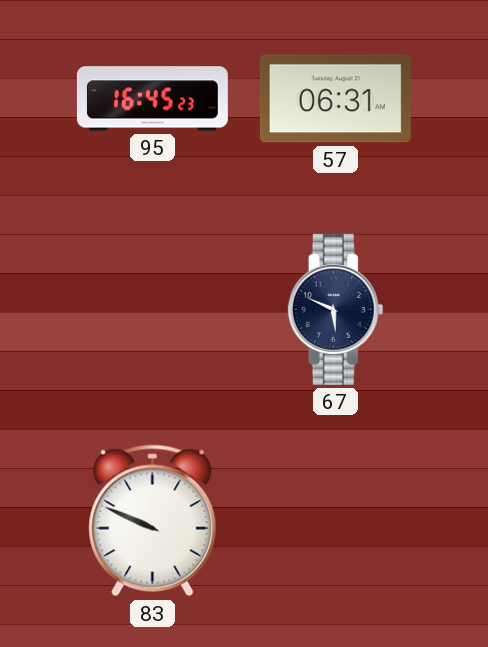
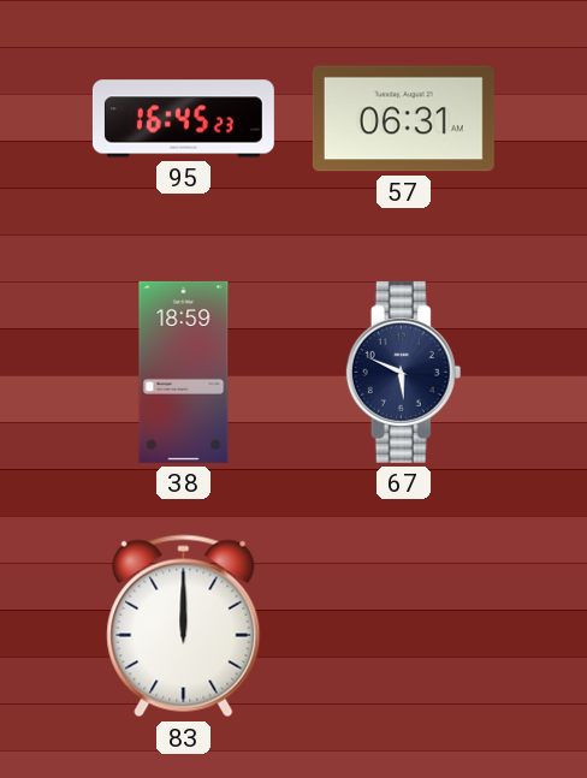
38: none -> 18:59 (184, 372)
83: 9:49 -> 12:00 (184, 626)
